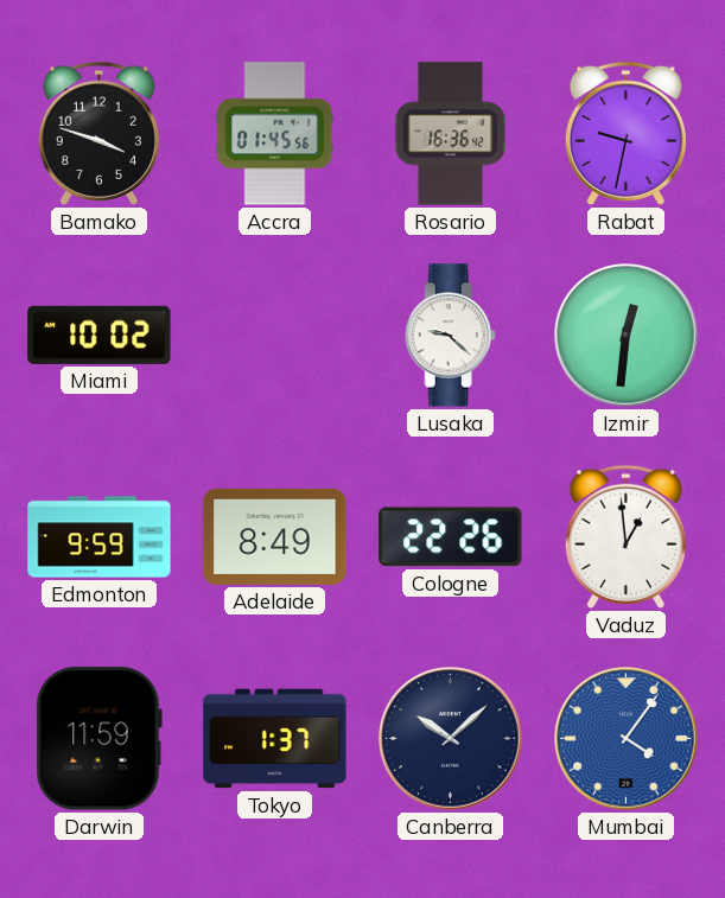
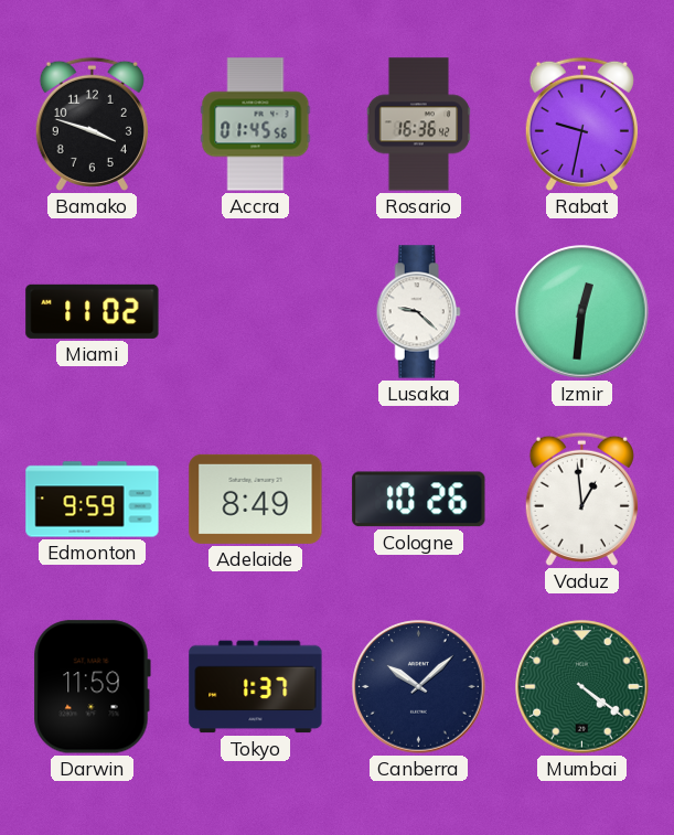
Miami: 10:02 -> 11:02 (93, 311)
Cologne: 22:26 -> 10:26 (419, 500)
Mumbai: 4:06 -> 4:21 (582, 687)
Mumbai dial: blue -> green (582, 687)
